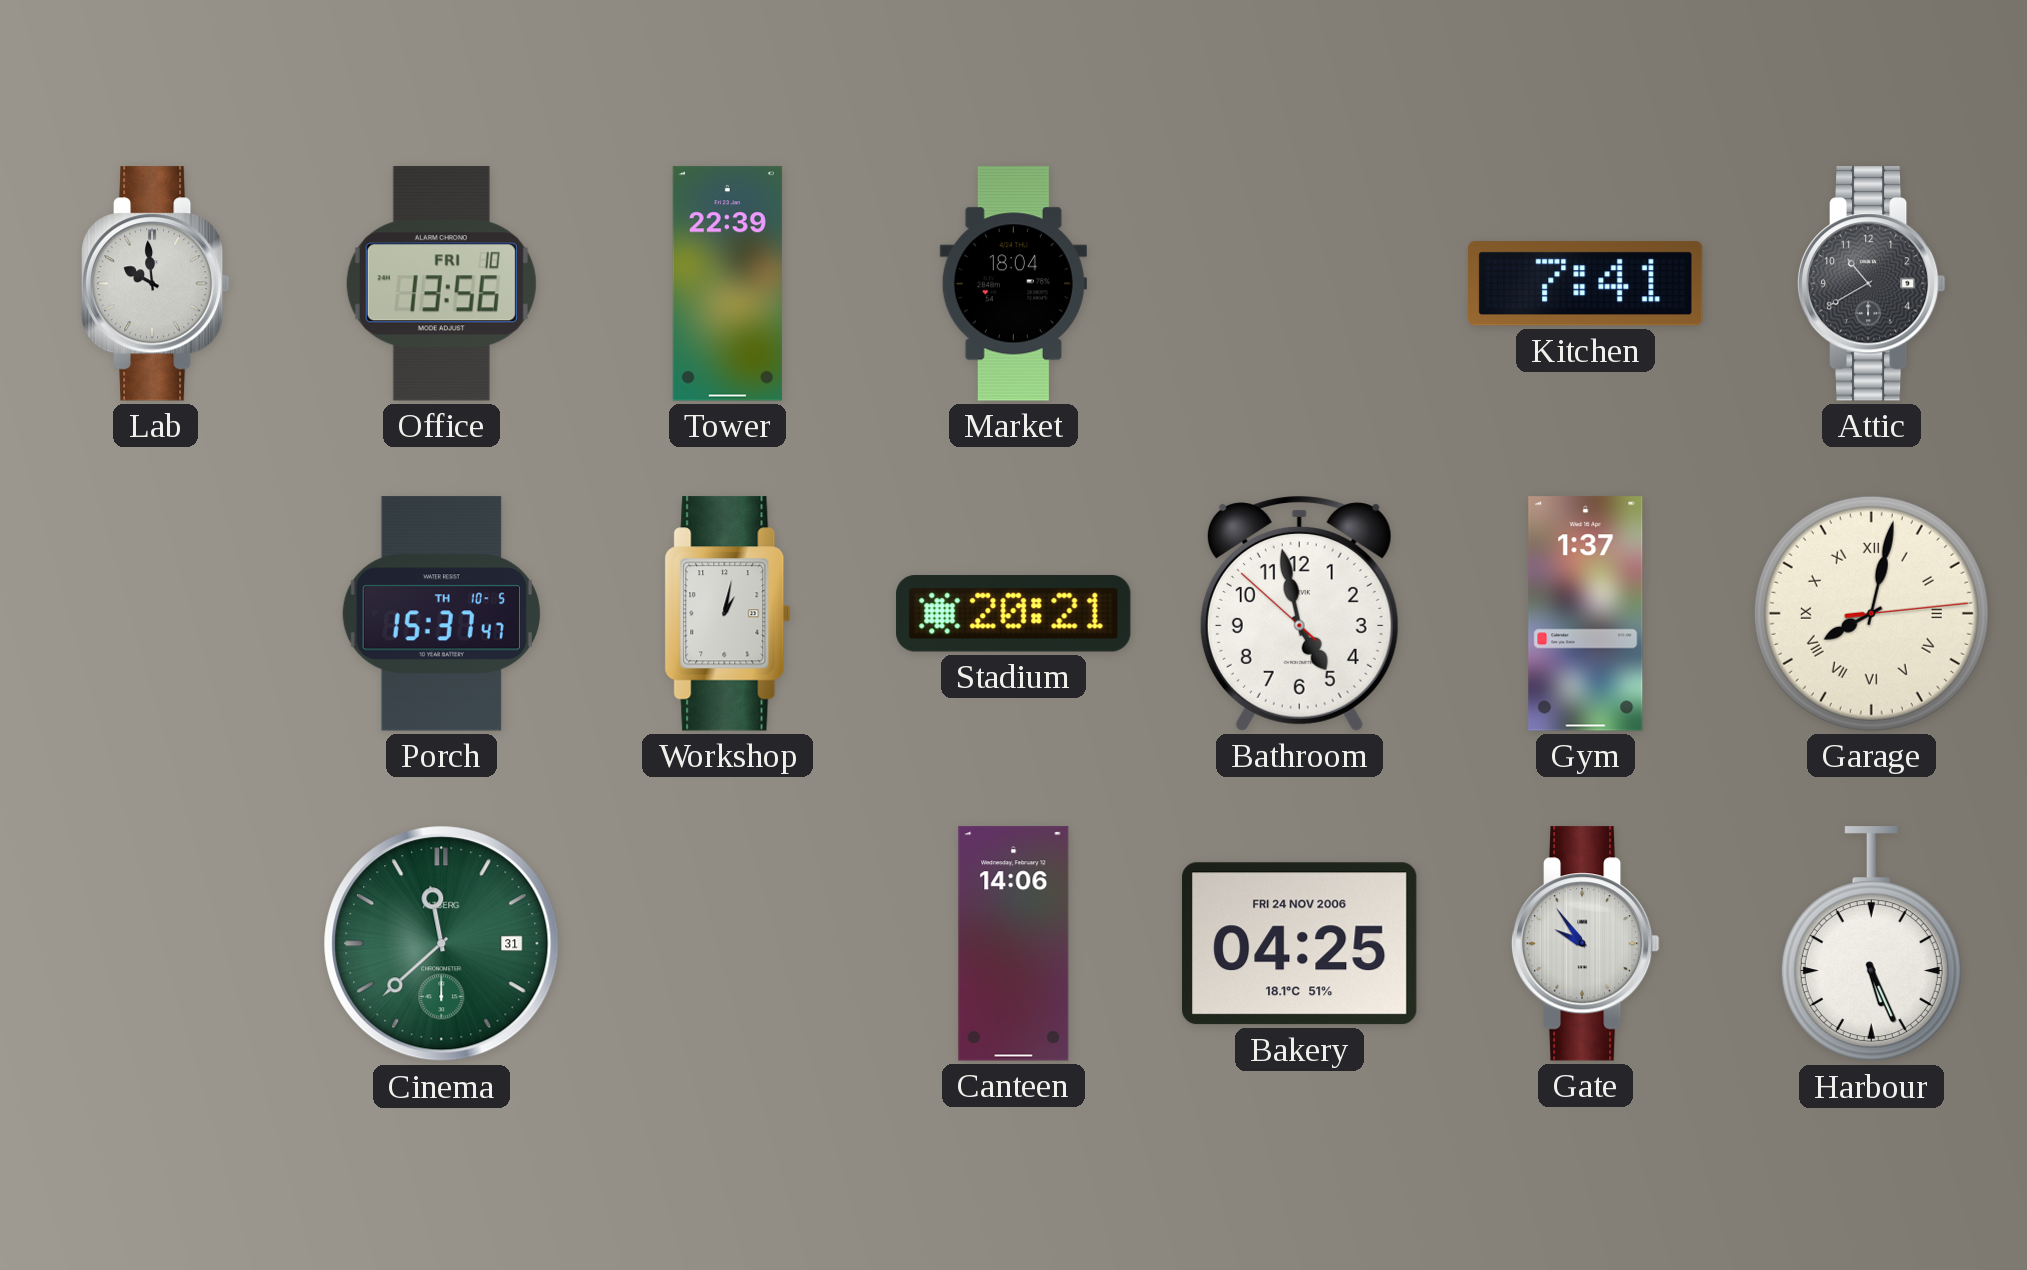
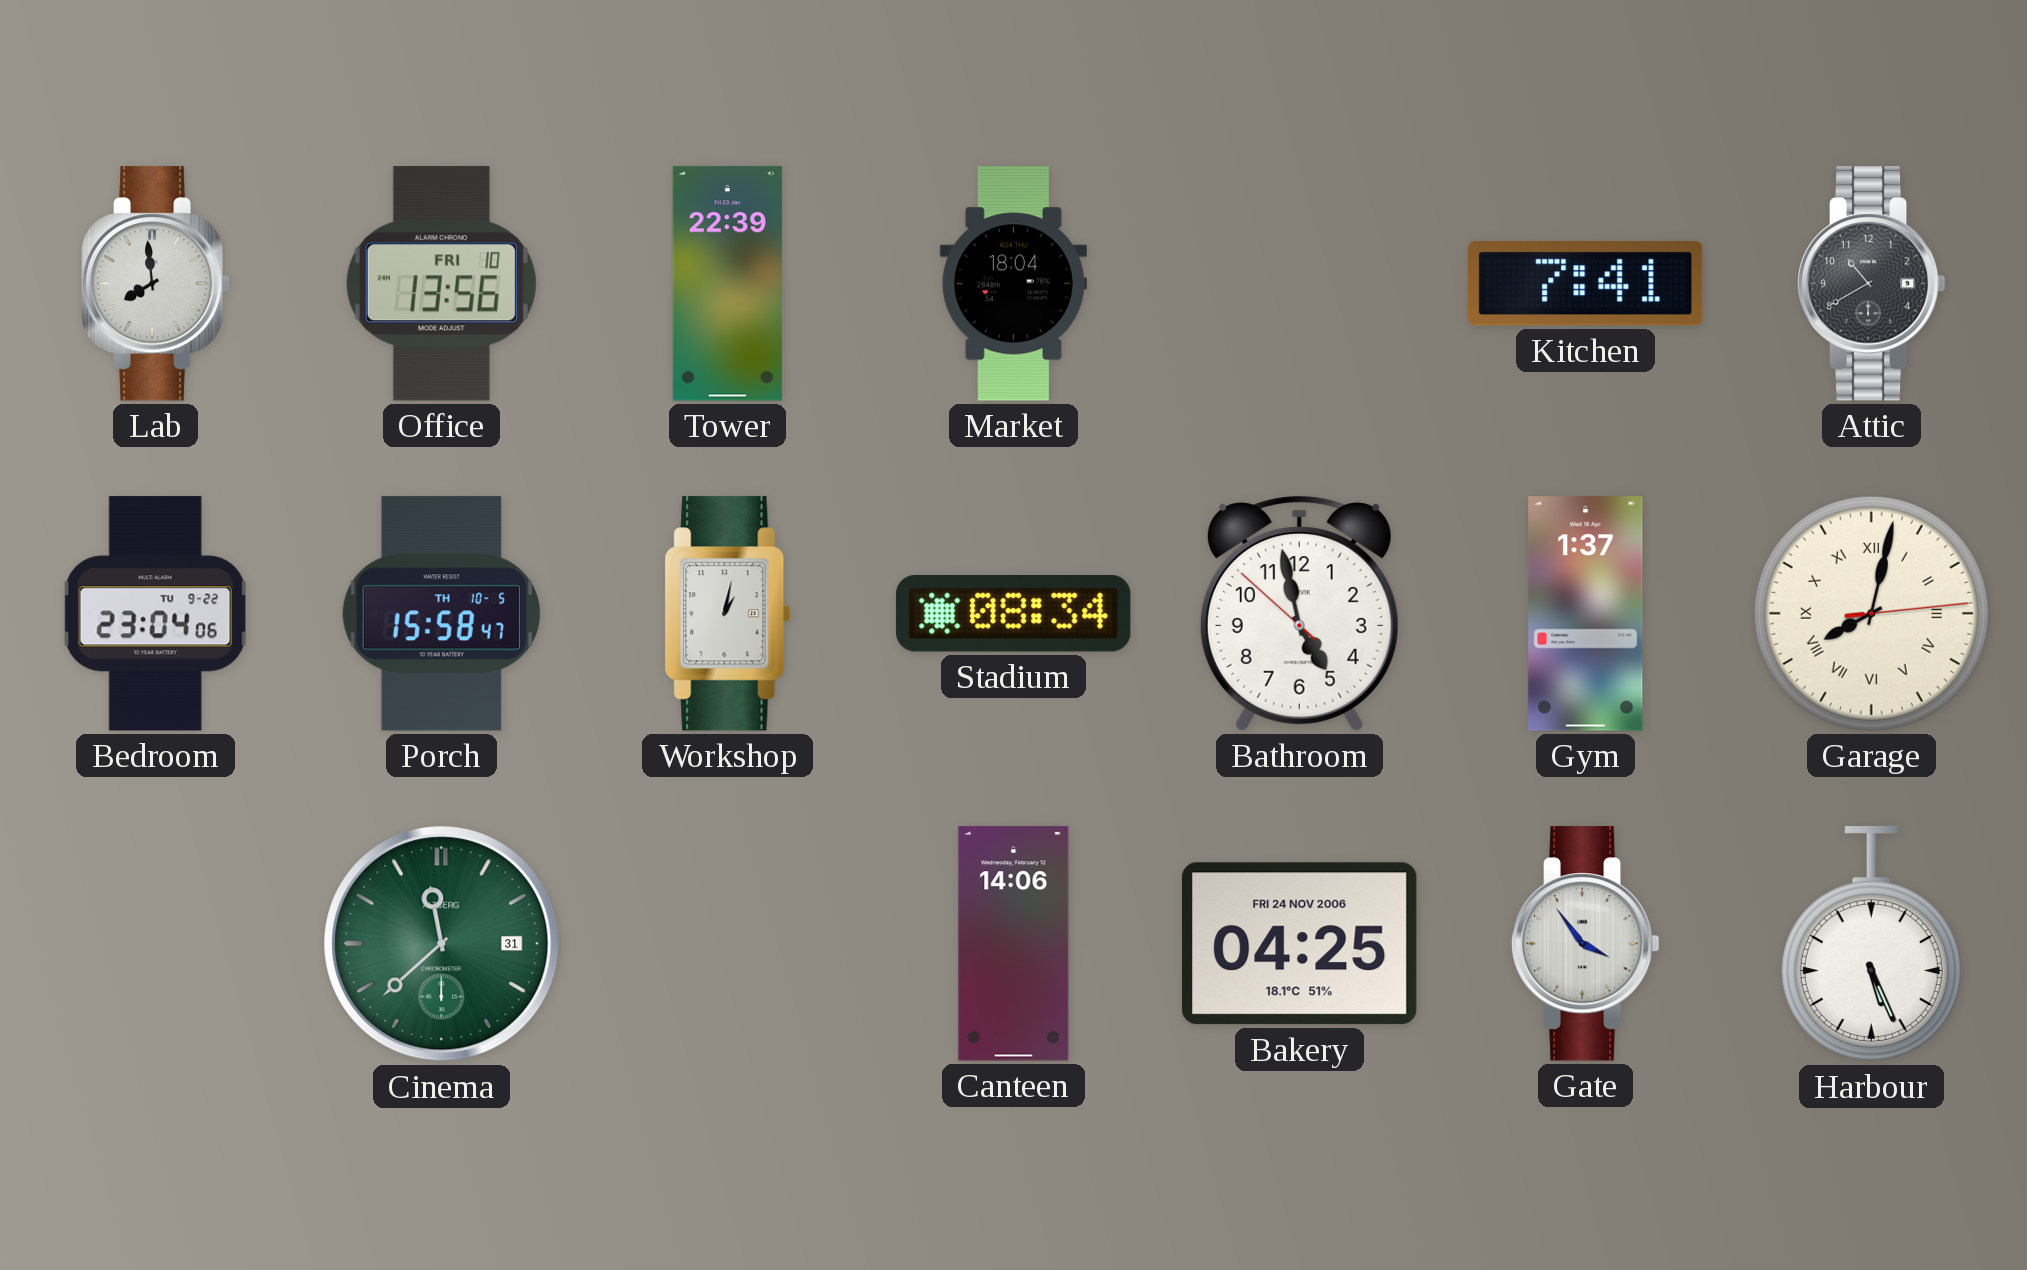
Lab: 9:59 -> 7:59 (155, 284)
Bedroom: none -> 23:04 (156, 614)
Porch: 15:37 -> 15:58 (441, 614)
Stadium: 20:21 -> 08:34 (1014, 613)
Gate: 9:54 -> 3:54 (1585, 944)
